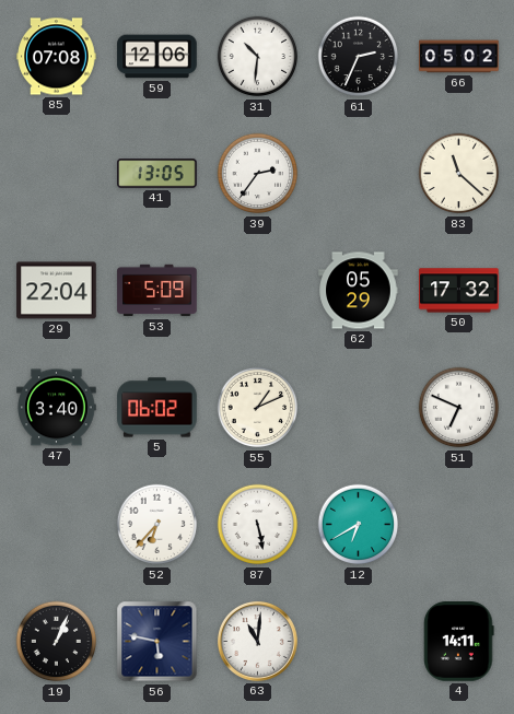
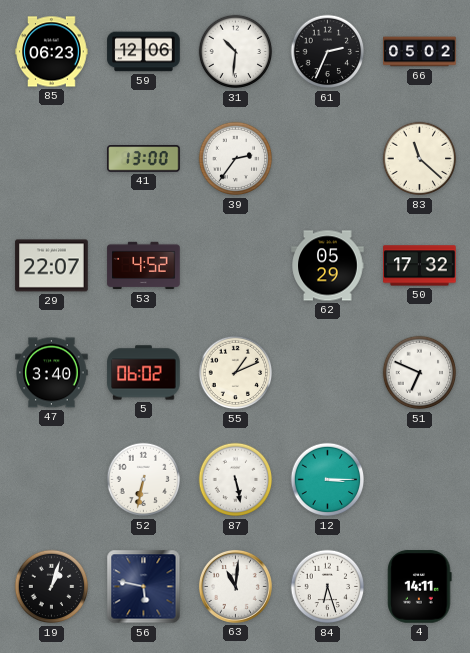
85: 07:08 -> 06:23 (52, 52)
41: 13:05 -> 13:00 (144, 159)
29: 22:04 -> 22:07 (52, 266)
53: 5:09 -> 4:52 (144, 266)
52: 6:37 -> 6:32 (144, 480)
12: 6:40 -> 3:15 (328, 480)
19: 1:04 -> 1:03 (52, 587)
84: none -> 6:27 (328, 587)
